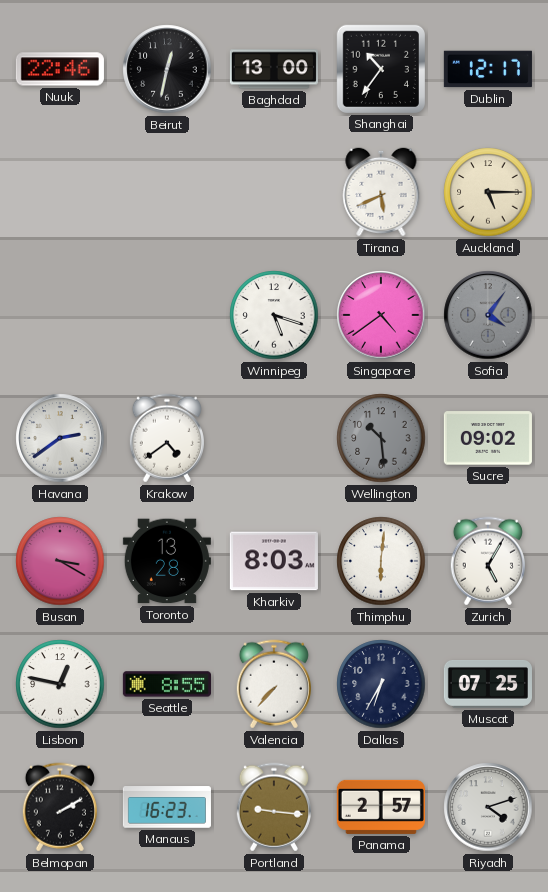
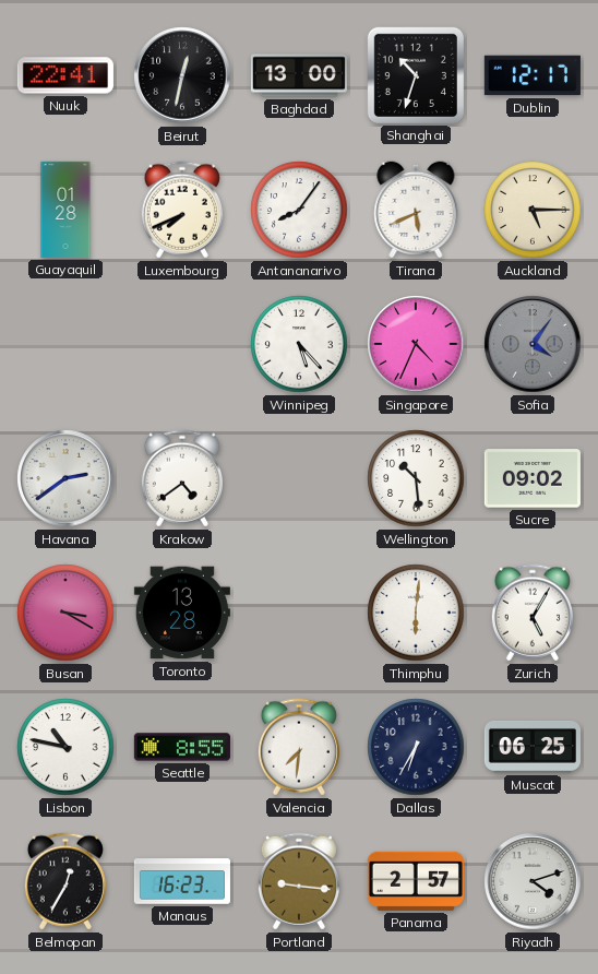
Nuuk: 22:46 -> 22:41 (65, 75)
Shanghai: 10:36 -> 10:33 (416, 75)
Guayaquil: none -> 01:28 (65, 210)
Luxembourg: none -> 7:41 (182, 210)
Antananarivo: none -> 8:06 (299, 210)
Winnipeg: 5:18 -> 5:23 (299, 344)
Singapore: 4:39 -> 4:34 (416, 344)
Wellington dial: grey -> white (416, 478)
Kharkiv: 8:03 -> none (274, 561)
Lisbon: 12:47 -> 10:47 (65, 747)
Valencia: 7:37 -> 7:31 (299, 747)
Muscat: 07:25 -> 06:25 (533, 748)
Belmopan: 2:10 -> 12:35 (65, 881)
